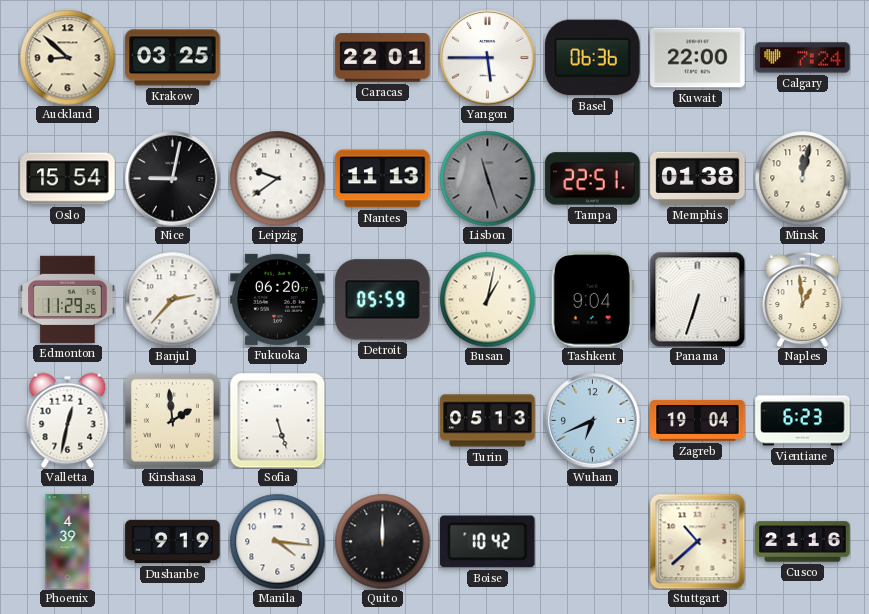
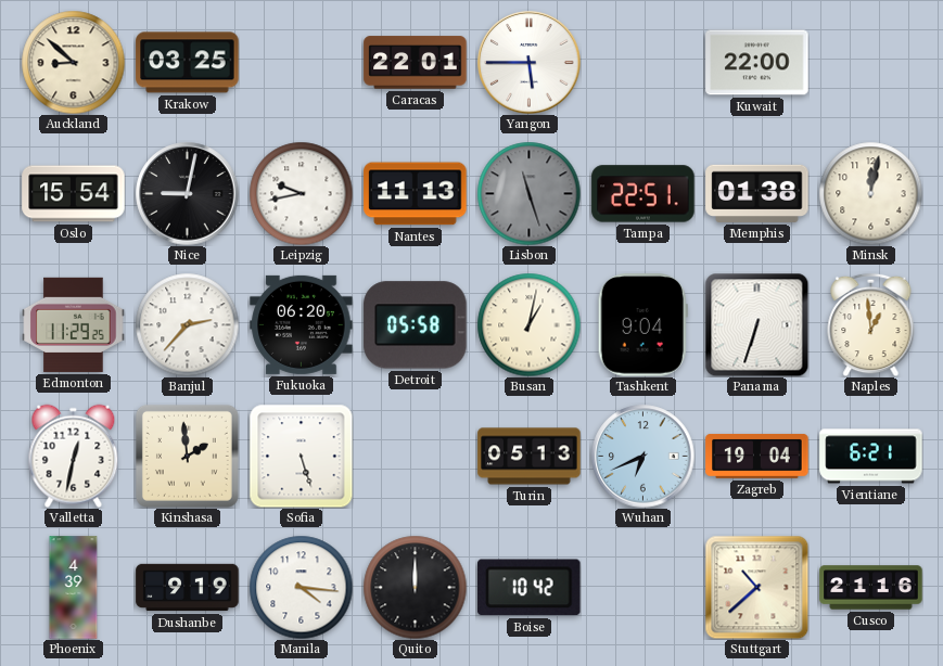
Basel: 06:36 -> none (593, 58)
Calgary: 7:24 -> none (803, 58)
Leipzig: 9:39 -> 9:43 (301, 193)
Detroit: 05:59 -> 05:58 (416, 325)
Vientiane: 6:23 -> 6:21 (871, 457)
